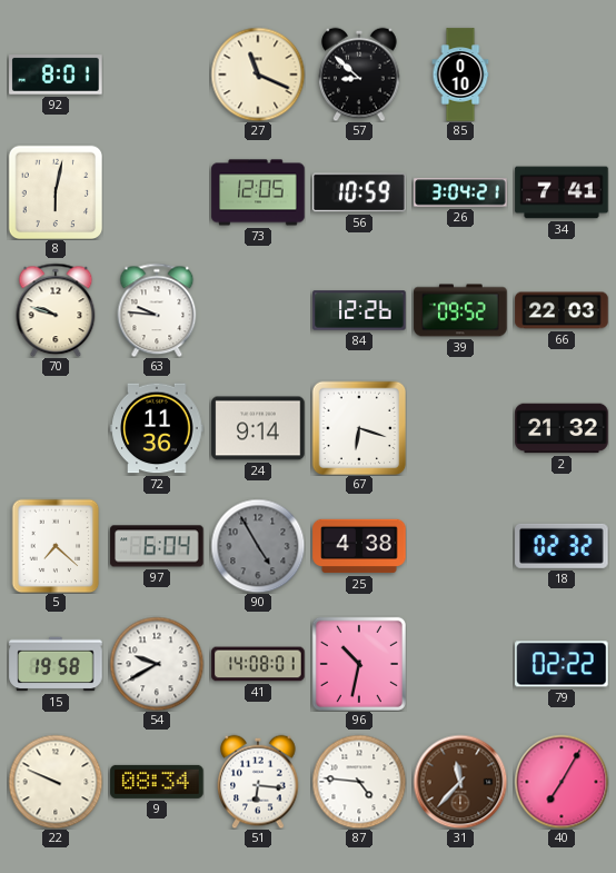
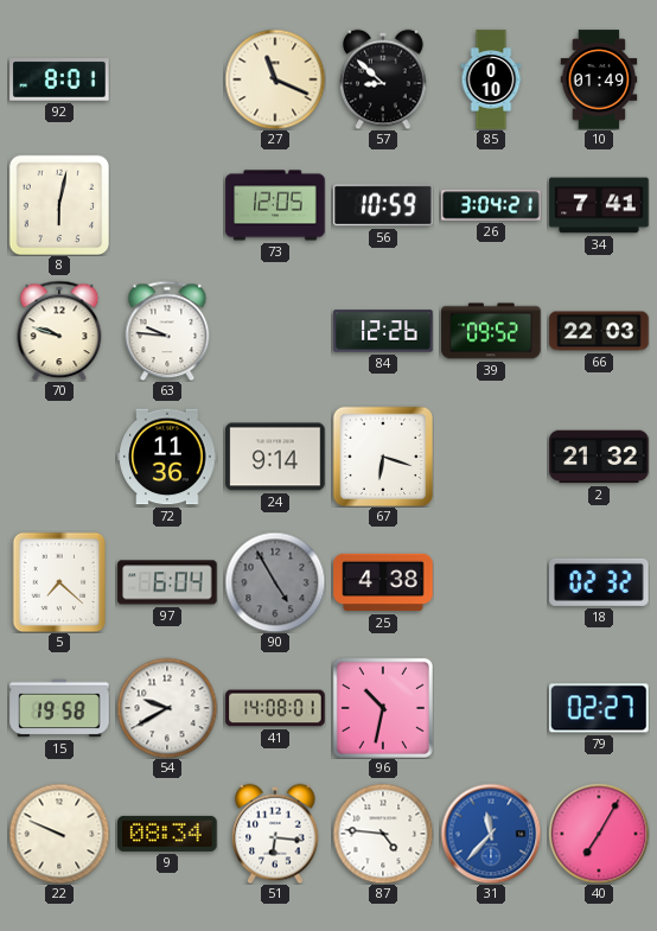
10: none -> 01:49 (599, 79)
79: 02:22 -> 02:27 (599, 708)
31 dial: brown -> blue (491, 834)
